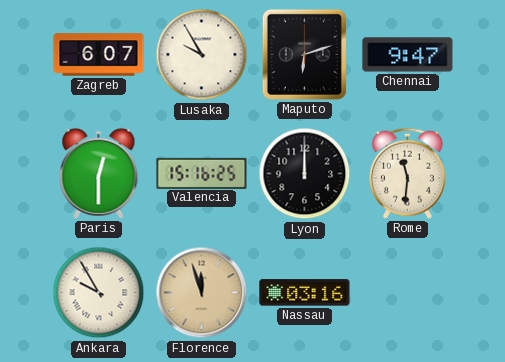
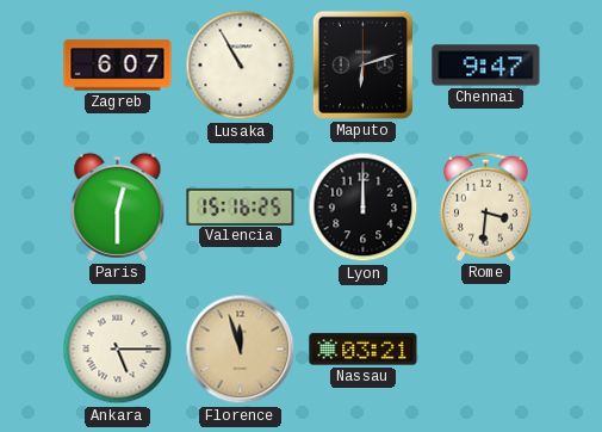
Lusaka: 9:55 -> 10:55 (241, 66)
Rome: 11:31 -> 3:31 (485, 206)
Ankara: 9:55 -> 5:15 (118, 350)
Nassau: 03:16 -> 03:21 (364, 350)
